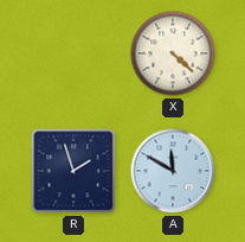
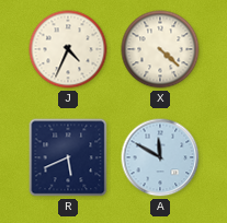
J: none -> 4:34 (68, 49)
R: 1:57 -> 5:41 (68, 157)
